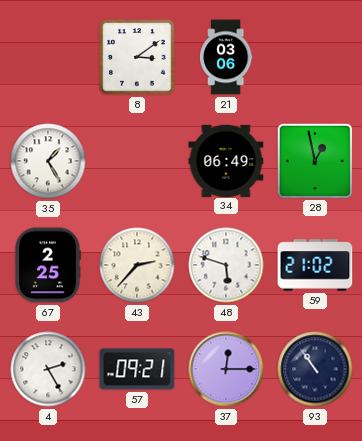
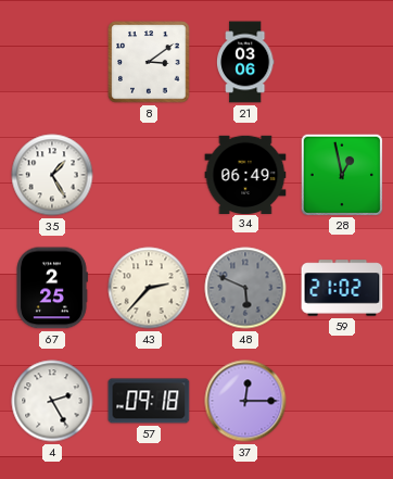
48: 5:48 -> 5:49 (245, 288)
48 dial: white -> grey (245, 288)
57: 09:21 -> 09:18 (149, 401)
93: 10:54 -> none (315, 369)
